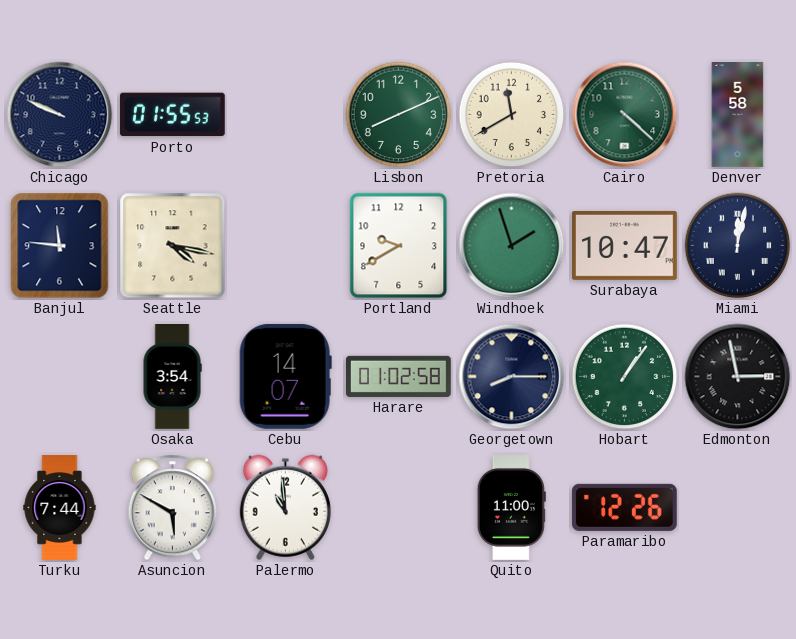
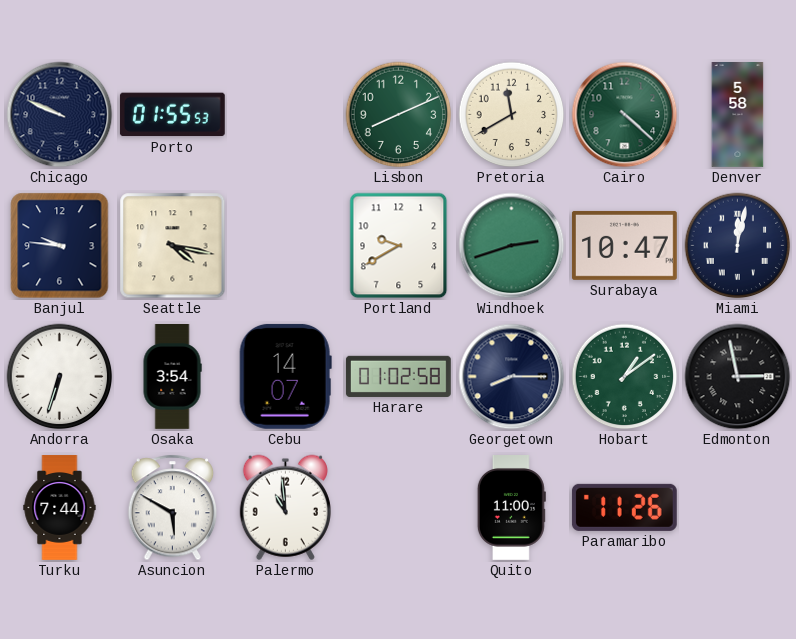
Banjul: 11:46 -> 9:46 (60, 246)
Windhoek: 1:57 -> 2:42 (512, 246)
Andorra: none -> 6:33 (60, 377)
Hobart: 1:06 -> 1:09 (625, 377)
Paramaribo: 12:26 -> 11:26 (624, 507)
